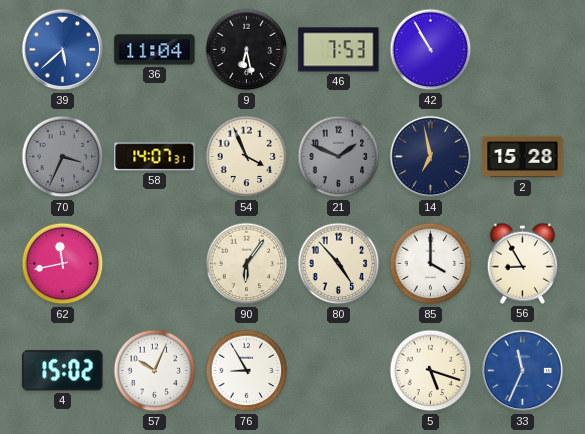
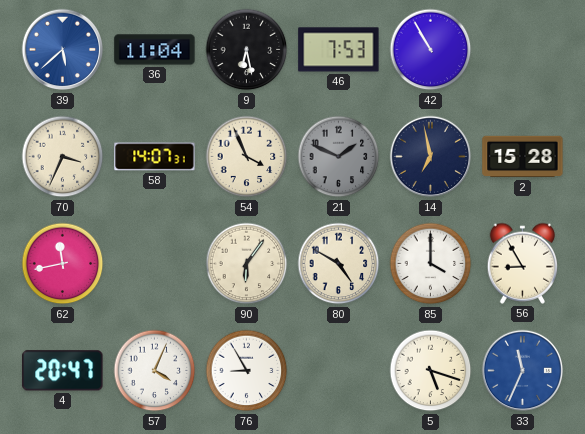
70 dial: grey -> cream (63, 157)
80: 4:53 -> 4:50 (339, 264)
4: 15:02 -> 20:47 (63, 371)
57: 10:04 -> 4:04 (155, 371)
